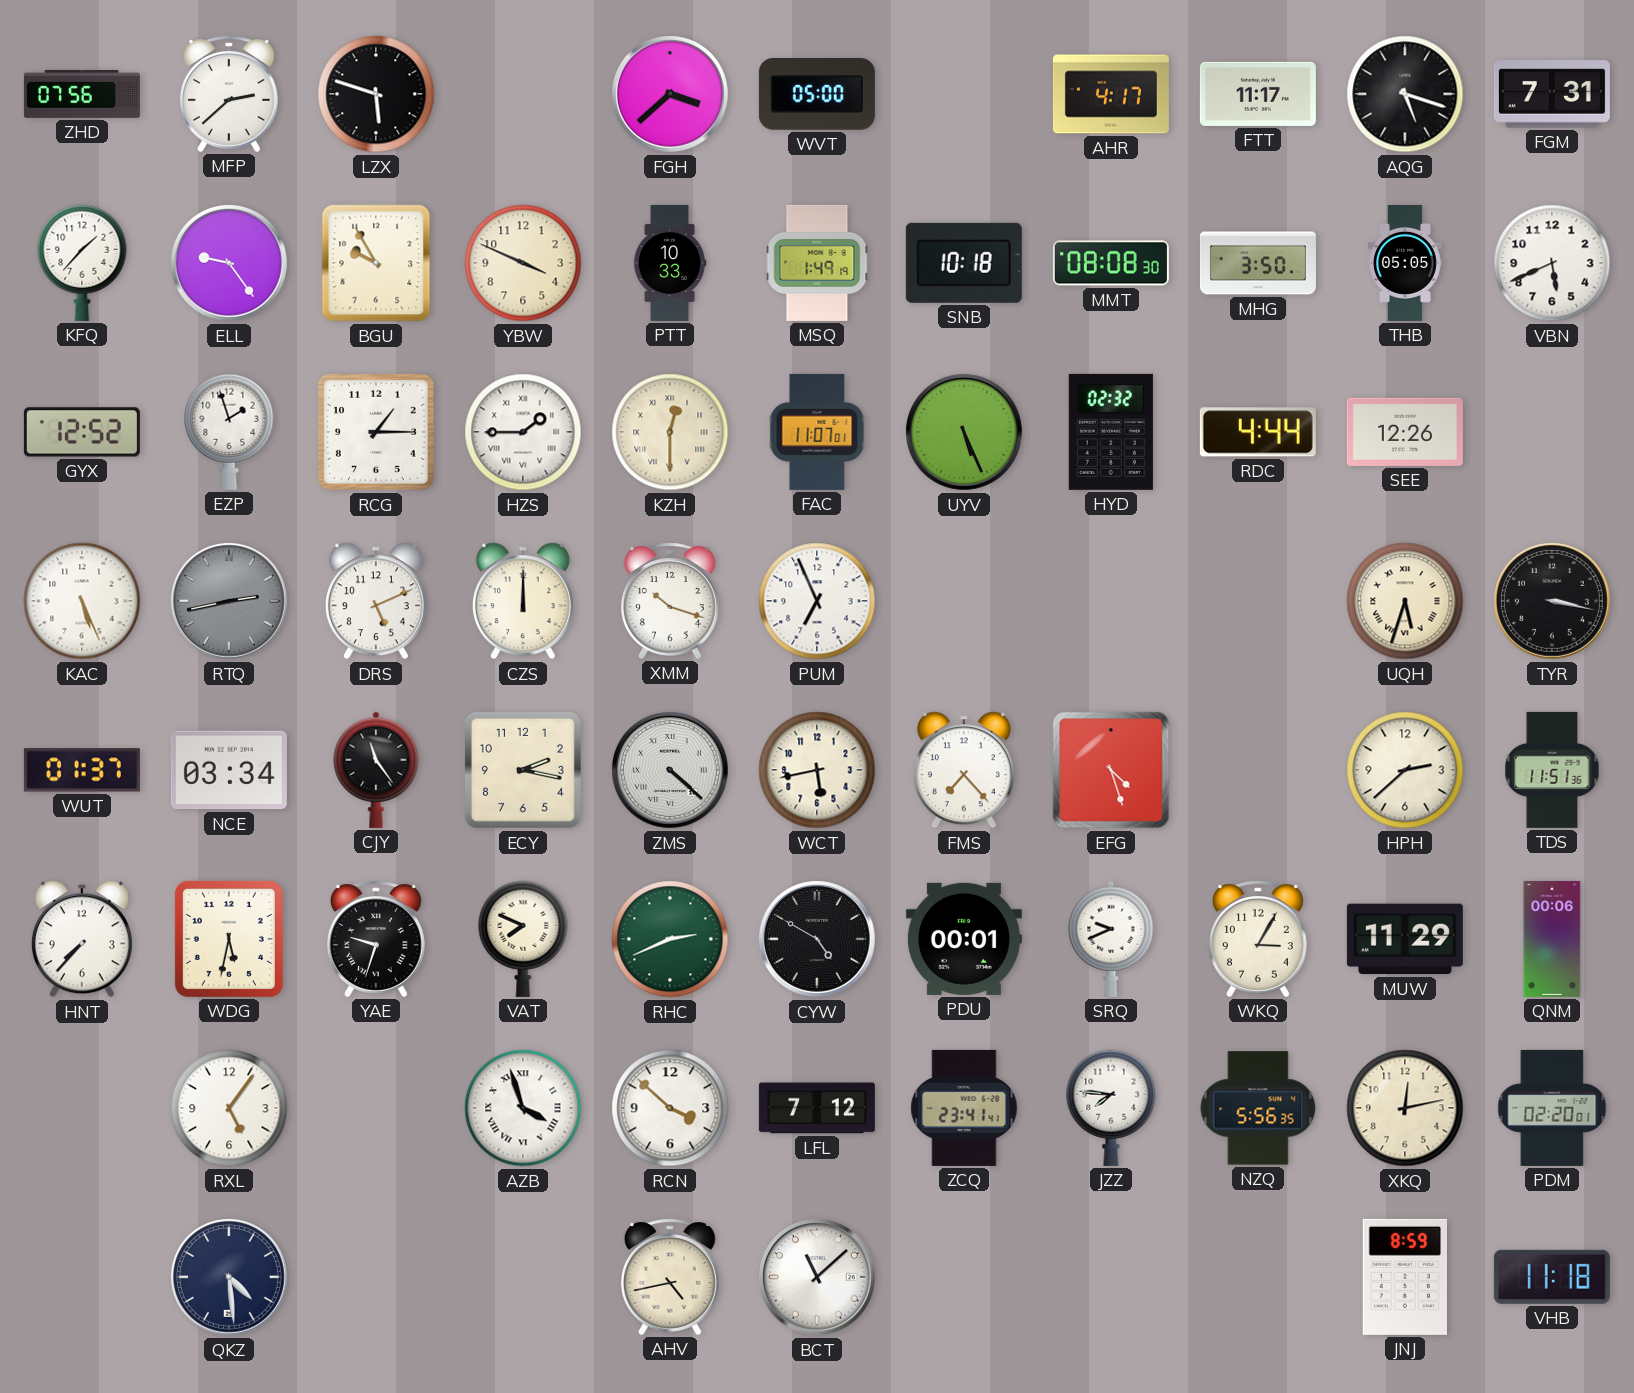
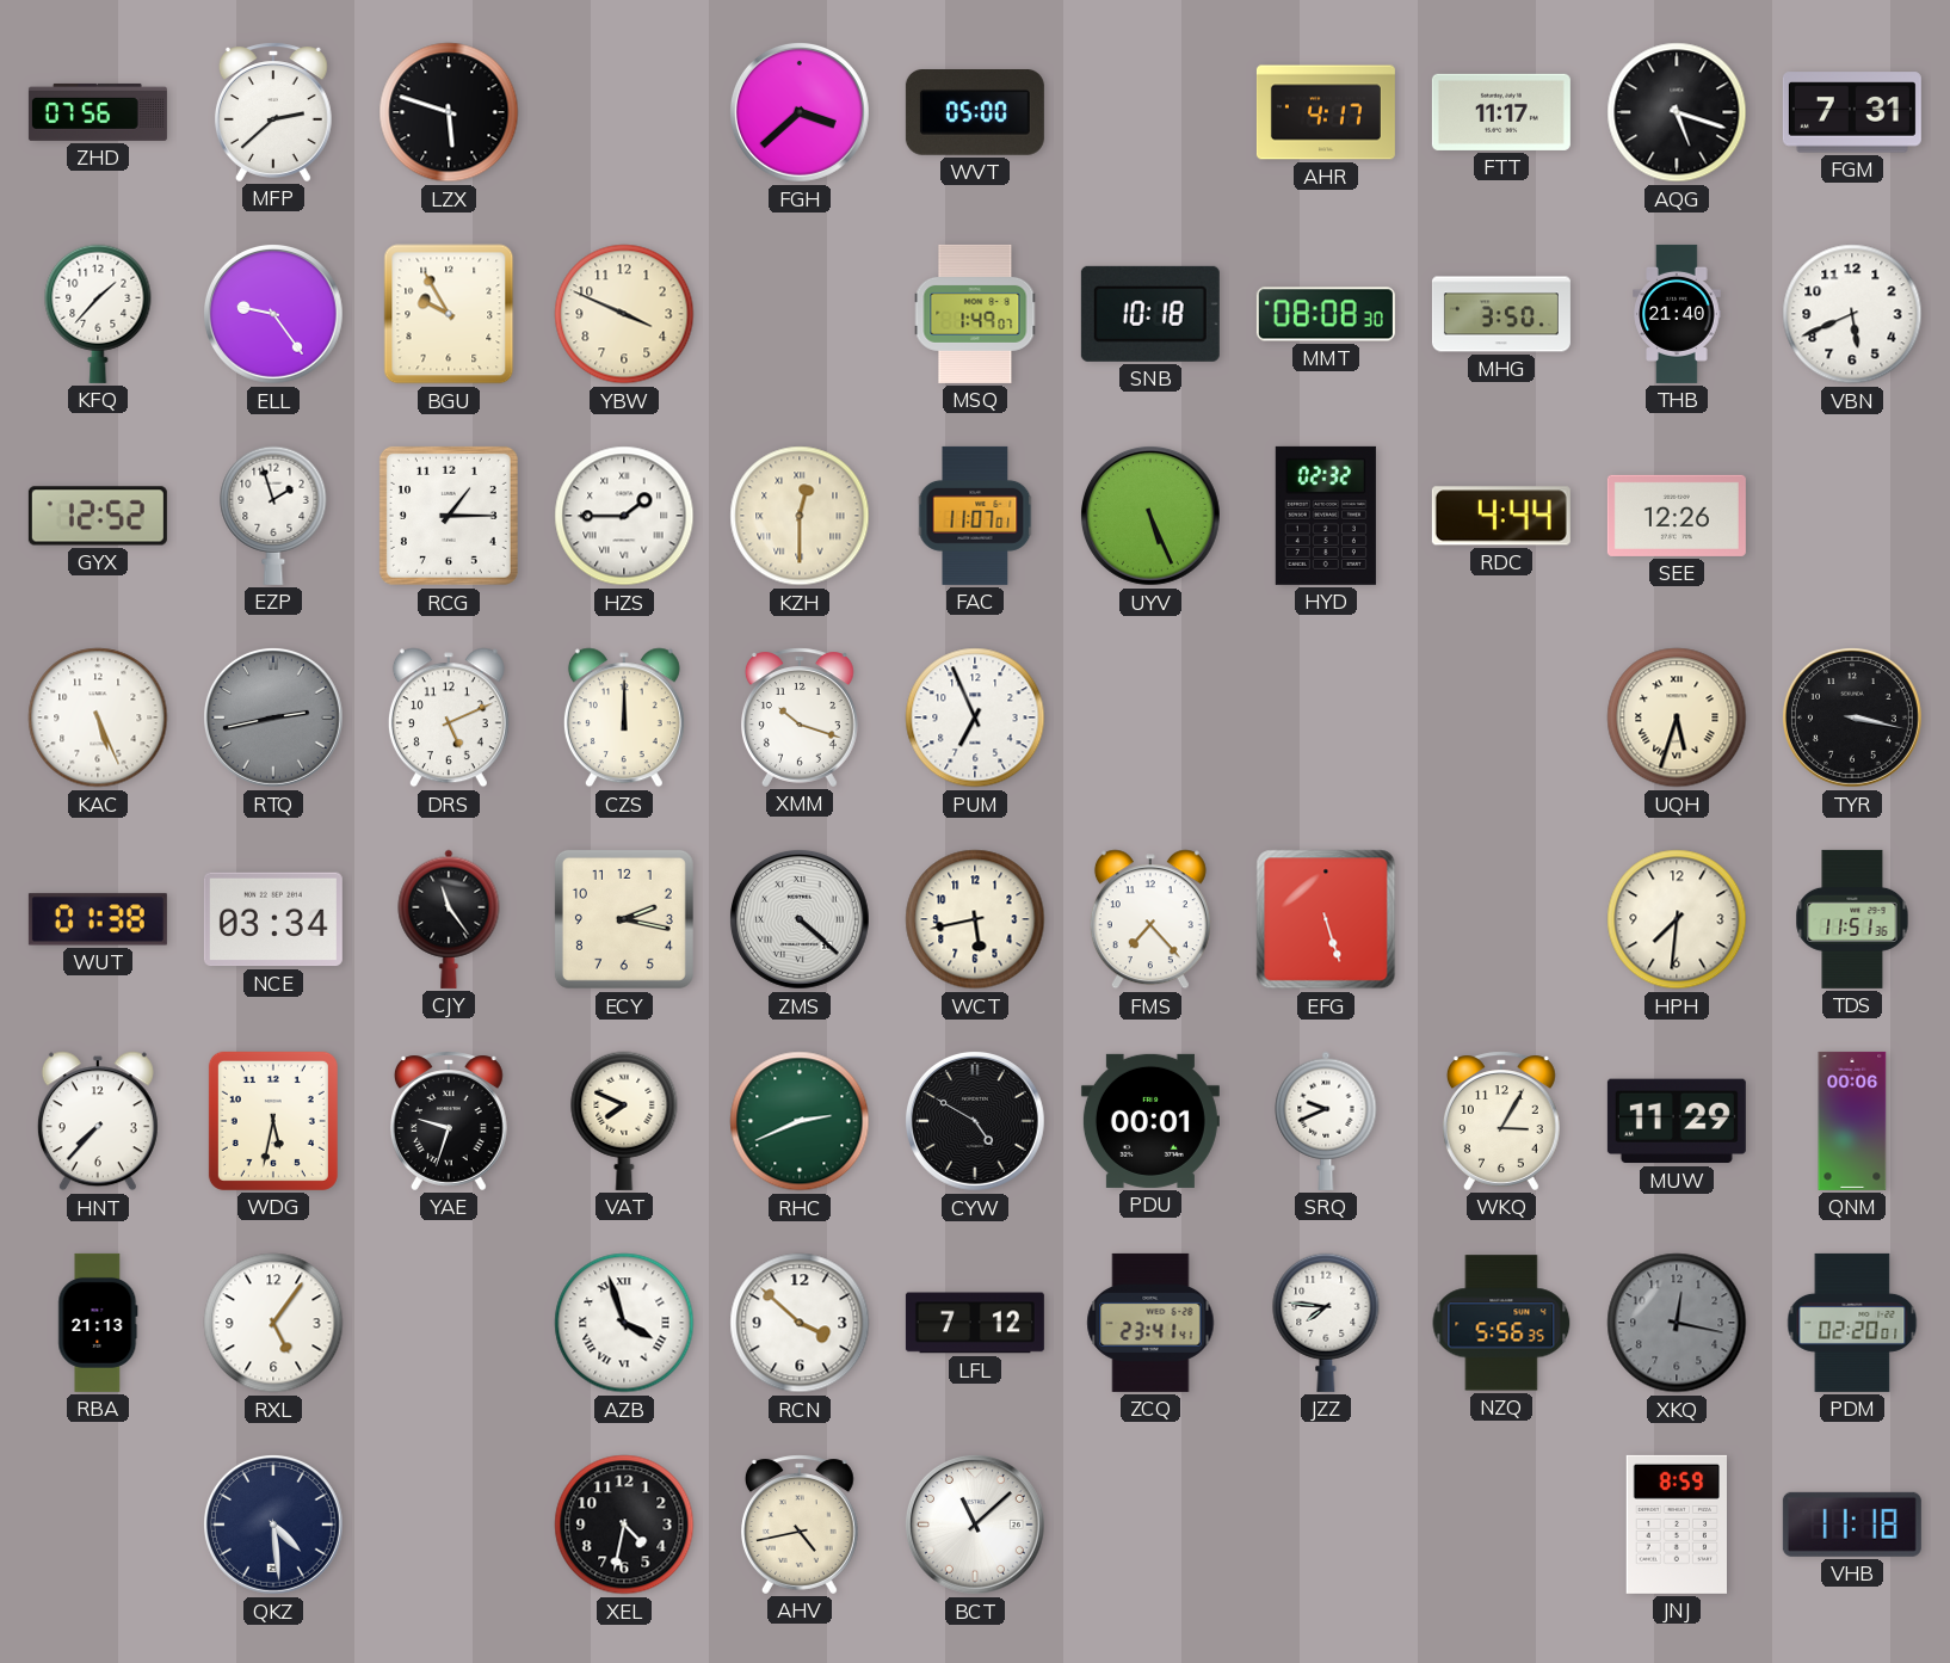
PTT: 10:33 -> none (670, 263)
MSQ: 1:49:19 -> 1:49:07 (975, 314)
THB: 05:05 -> 21:40 (1677, 314)
WUT: 01:37 -> 01:38 (98, 919)
EFG: 4:27 -> 5:27 (1326, 919)
HPH: 2:38 -> 7:31 (1677, 919)
RBA: none -> 21:13 (98, 1323)
XKQ: 12:13 -> 12:17 (1677, 1323)
XKQ dial: cream -> grey (1677, 1323)
XEL: none -> 4:32 (624, 1525)
